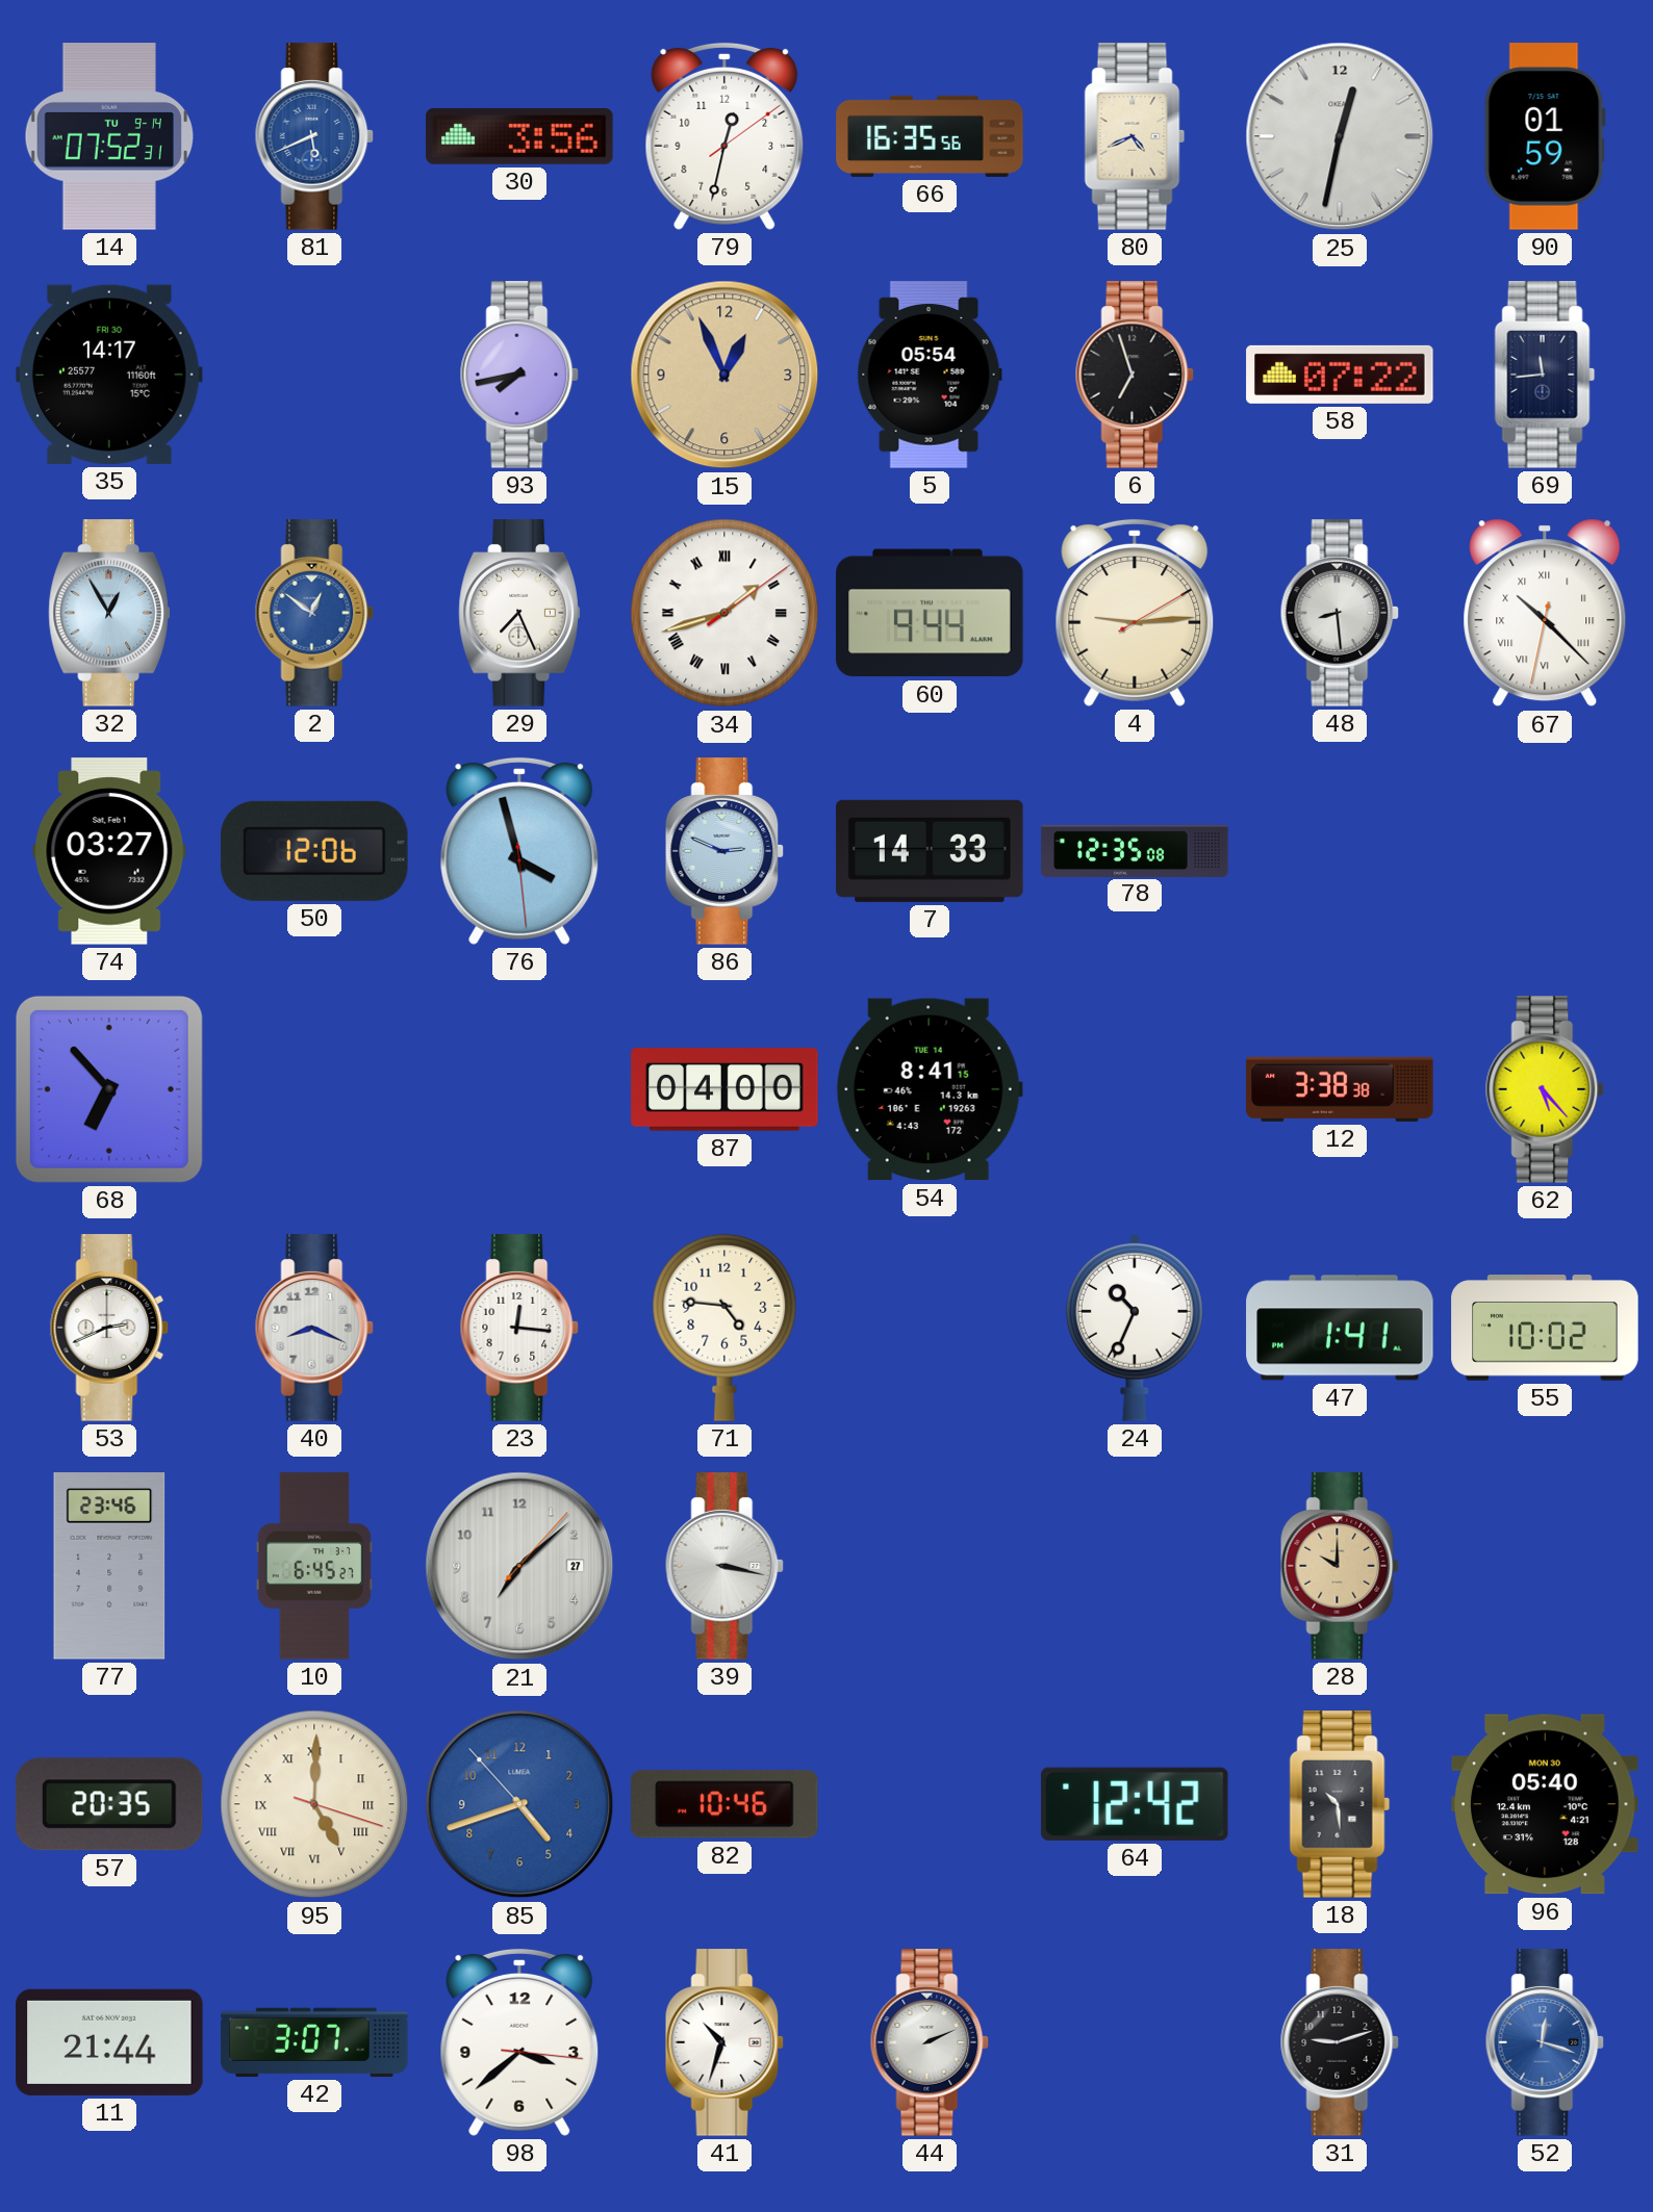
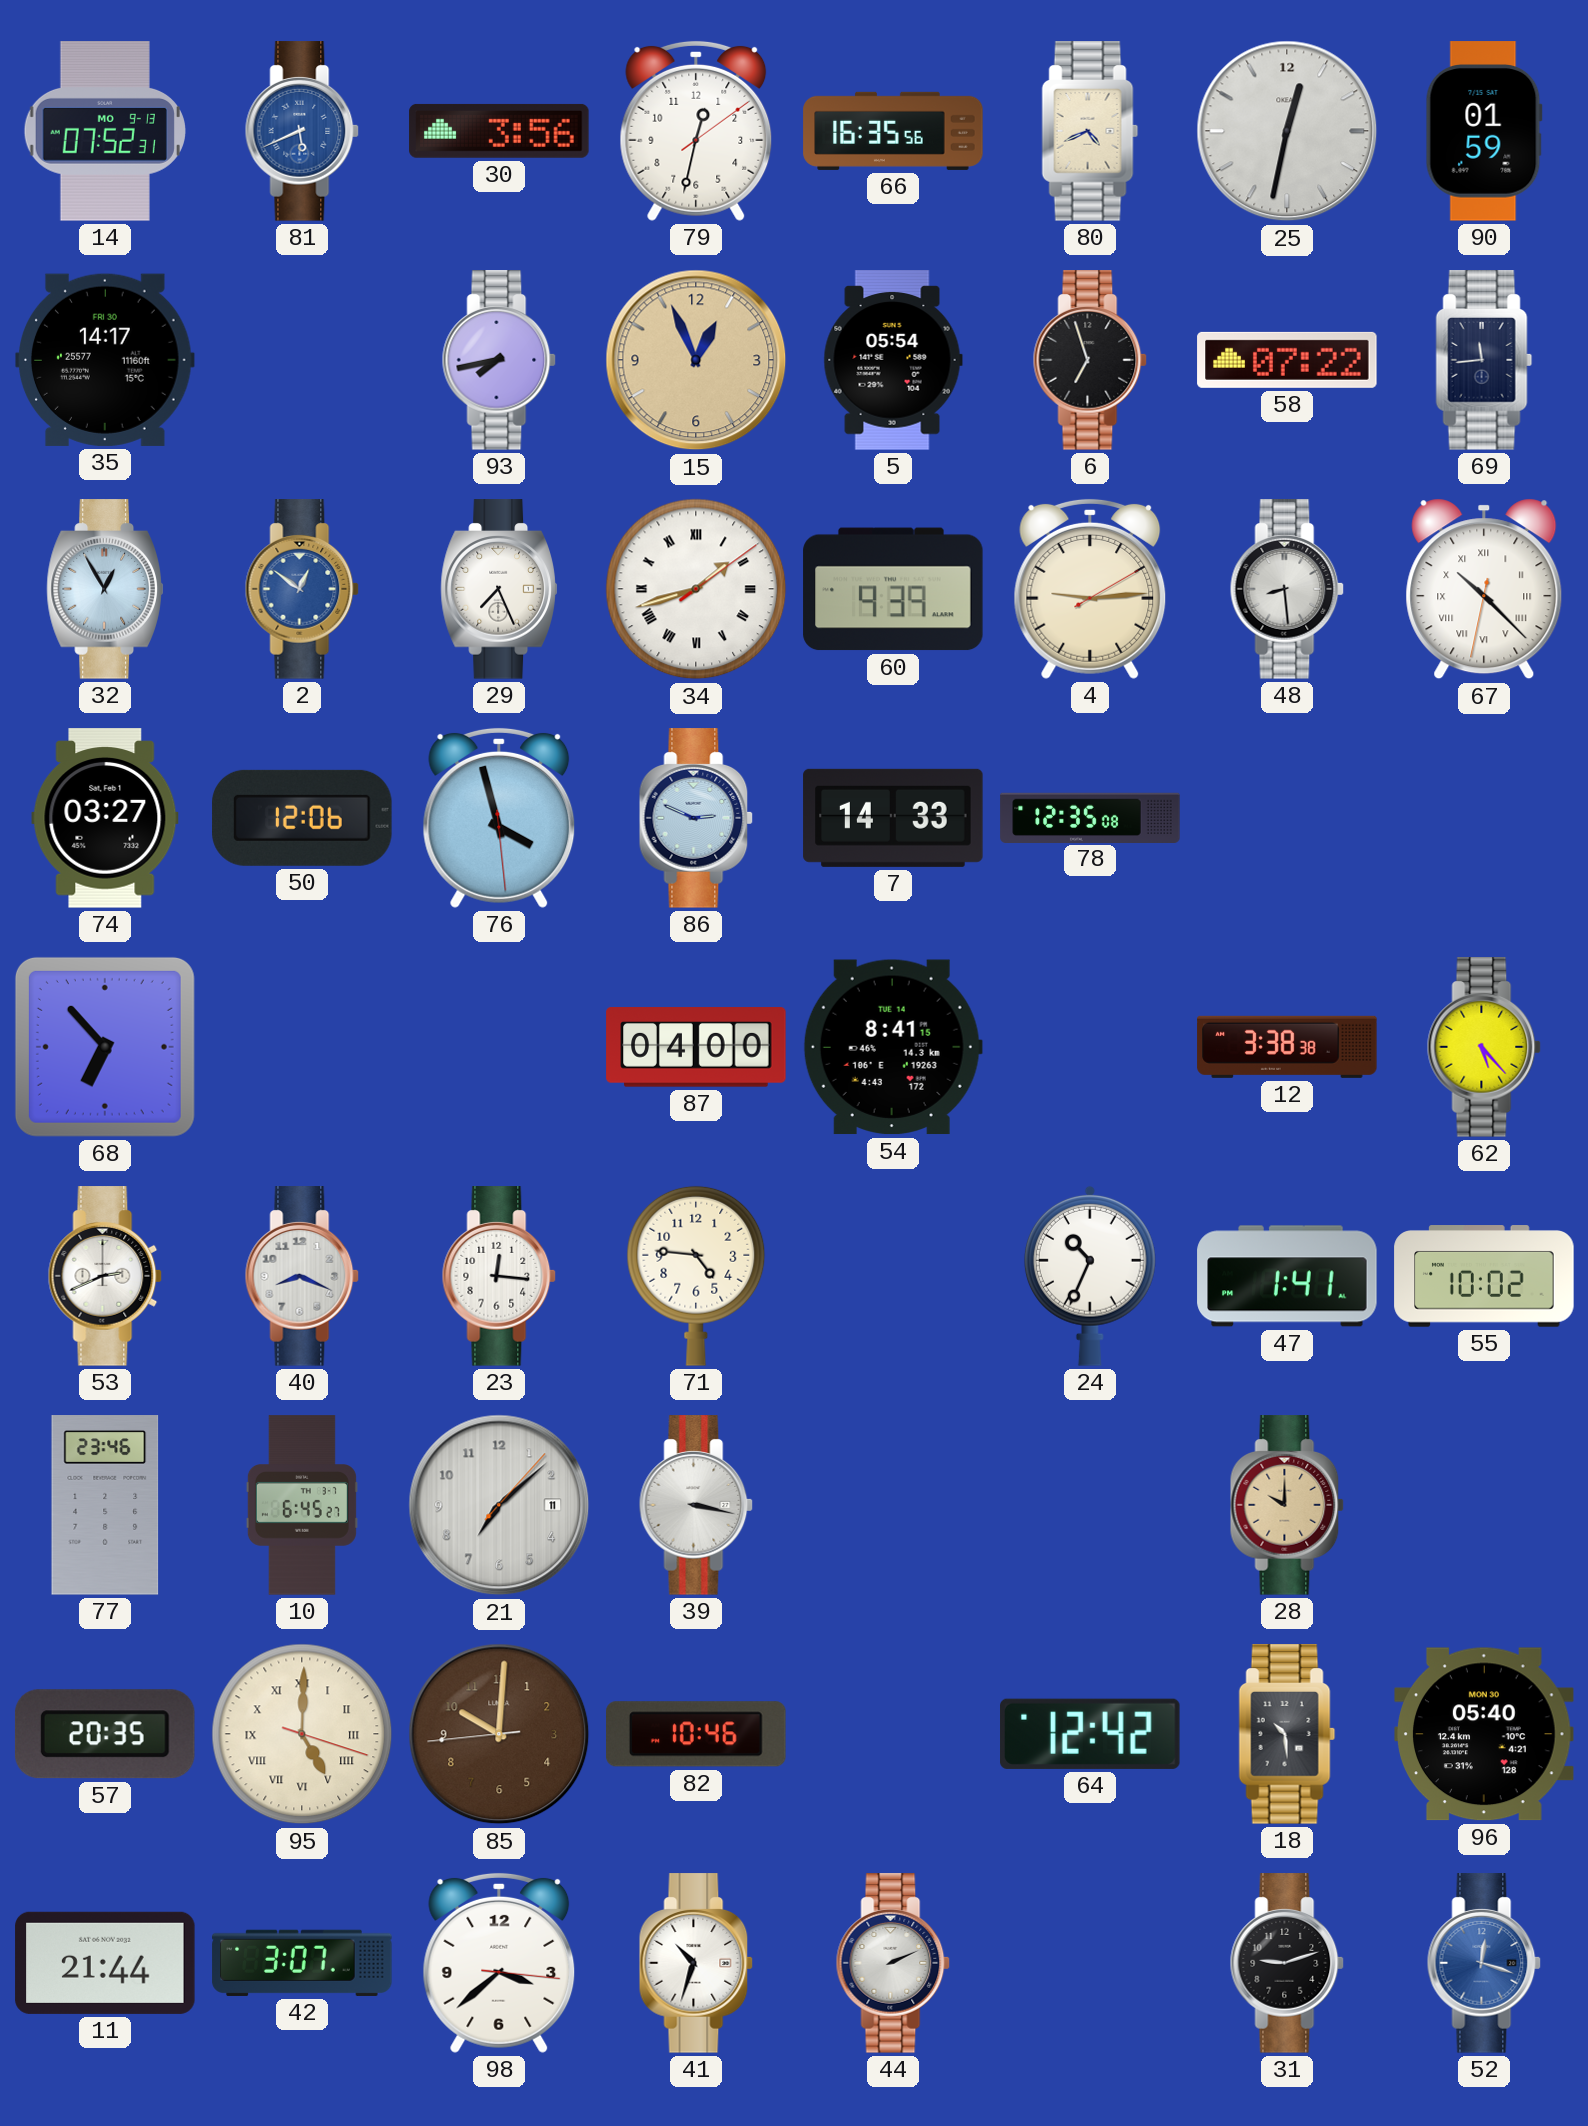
14 date: TU 9-14 -> MO 9-13 (105, 131)
60: 9:44 -> 9:39 (893, 589)
21 date: 27 -> 11 (499, 1505)
85: 4:41 -> 10:00 (499, 1734)
85 dial: blue -> brown (499, 1734)
